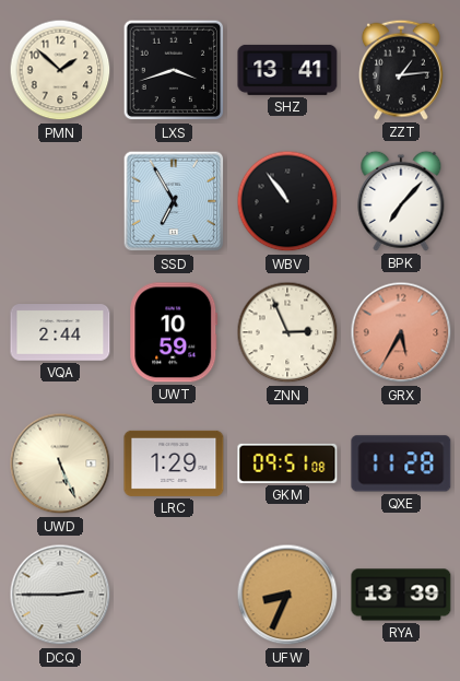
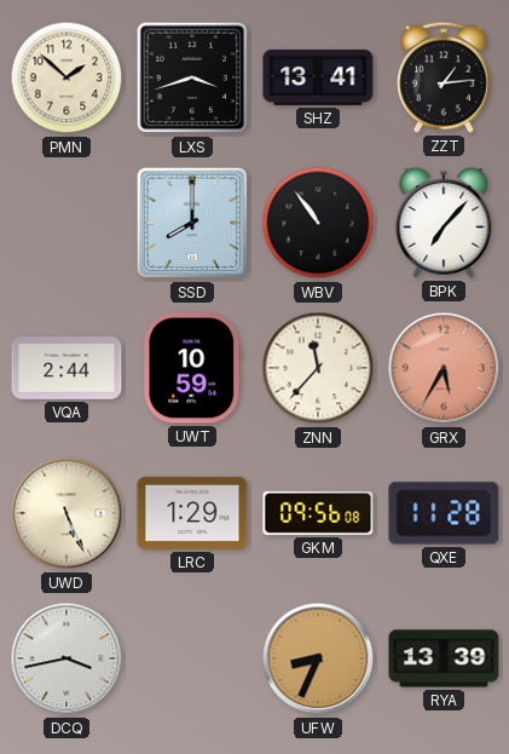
SSD: 6:55 -> 8:00 (192, 223)
ZNN: 2:56 -> 11:37 (318, 368)
GKM: 09:51 -> 09:56 (318, 513)
DCQ: 2:45 -> 3:43 (66, 658)
